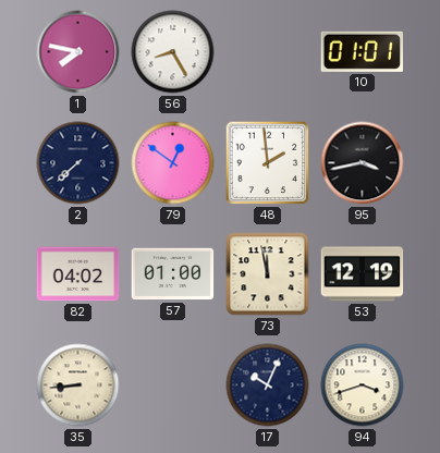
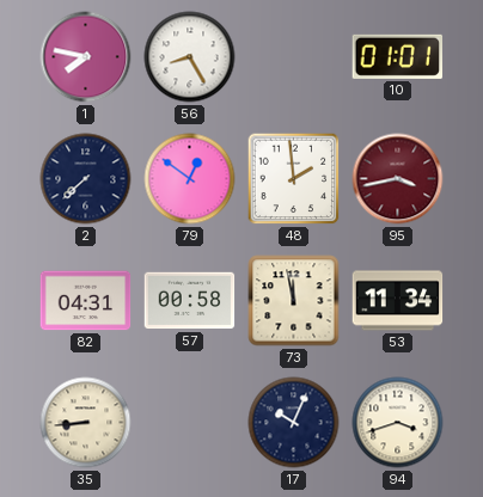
95 dial: black -> burgundy (398, 179)
82: 04:02 -> 04:31 (86, 301)
57: 01:00 -> 00:58 (190, 301)
53: 12:19 -> 11:34 (398, 301)
